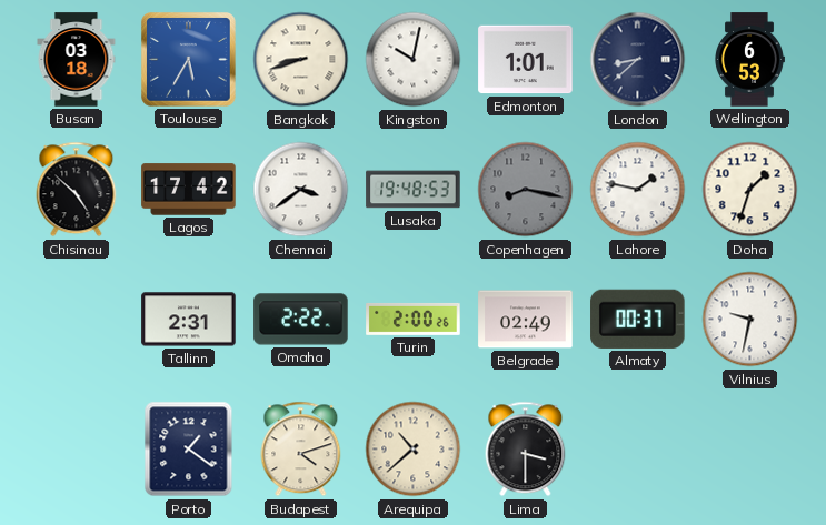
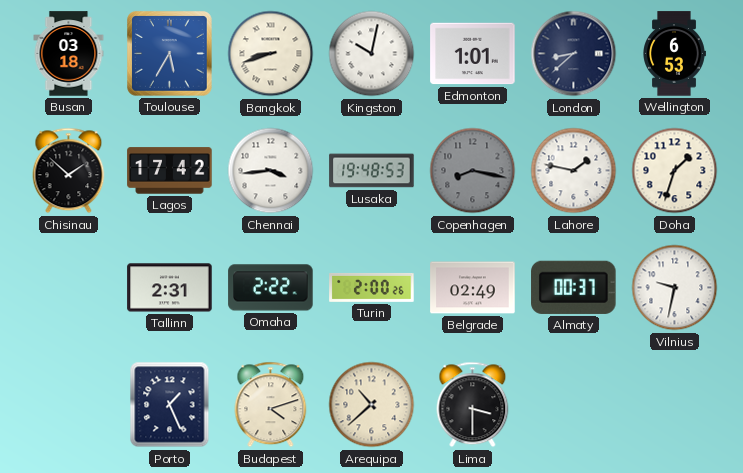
Chisinau: 4:52 -> 1:52 (69, 171)
Chennai: 3:39 -> 3:44 (271, 171)
Porto: 1:21 -> 1:26 (170, 405)
